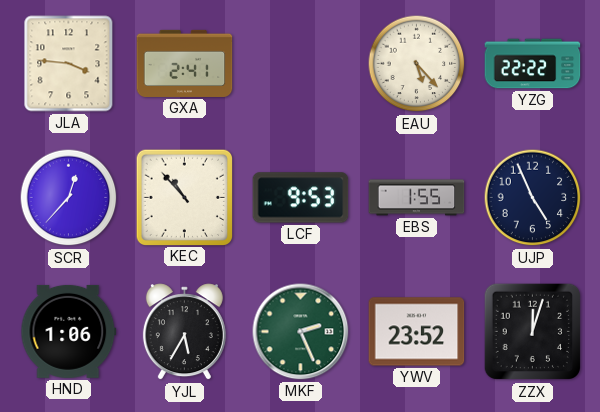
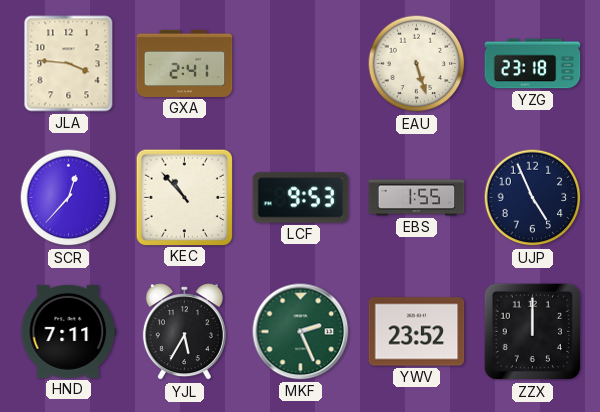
EAU: 5:23 -> 5:27 (417, 64)
YZG: 22:22 -> 23:18 (533, 64)
HND: 1:06 -> 7:11 (69, 331)
ZZX: 12:03 -> 12:00 (533, 332)
